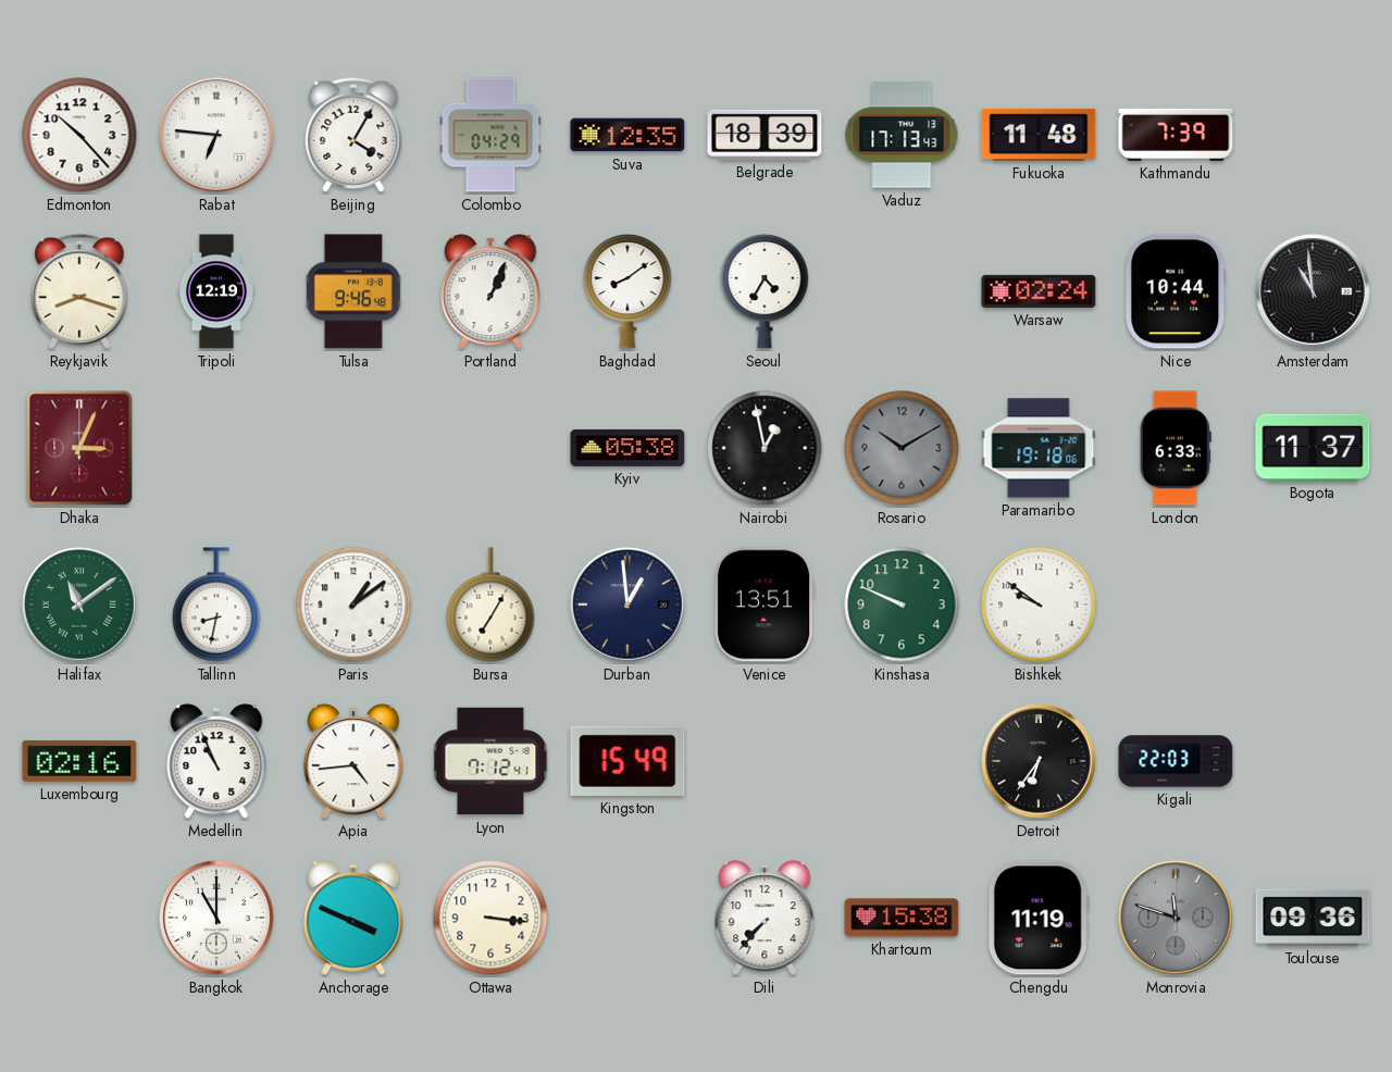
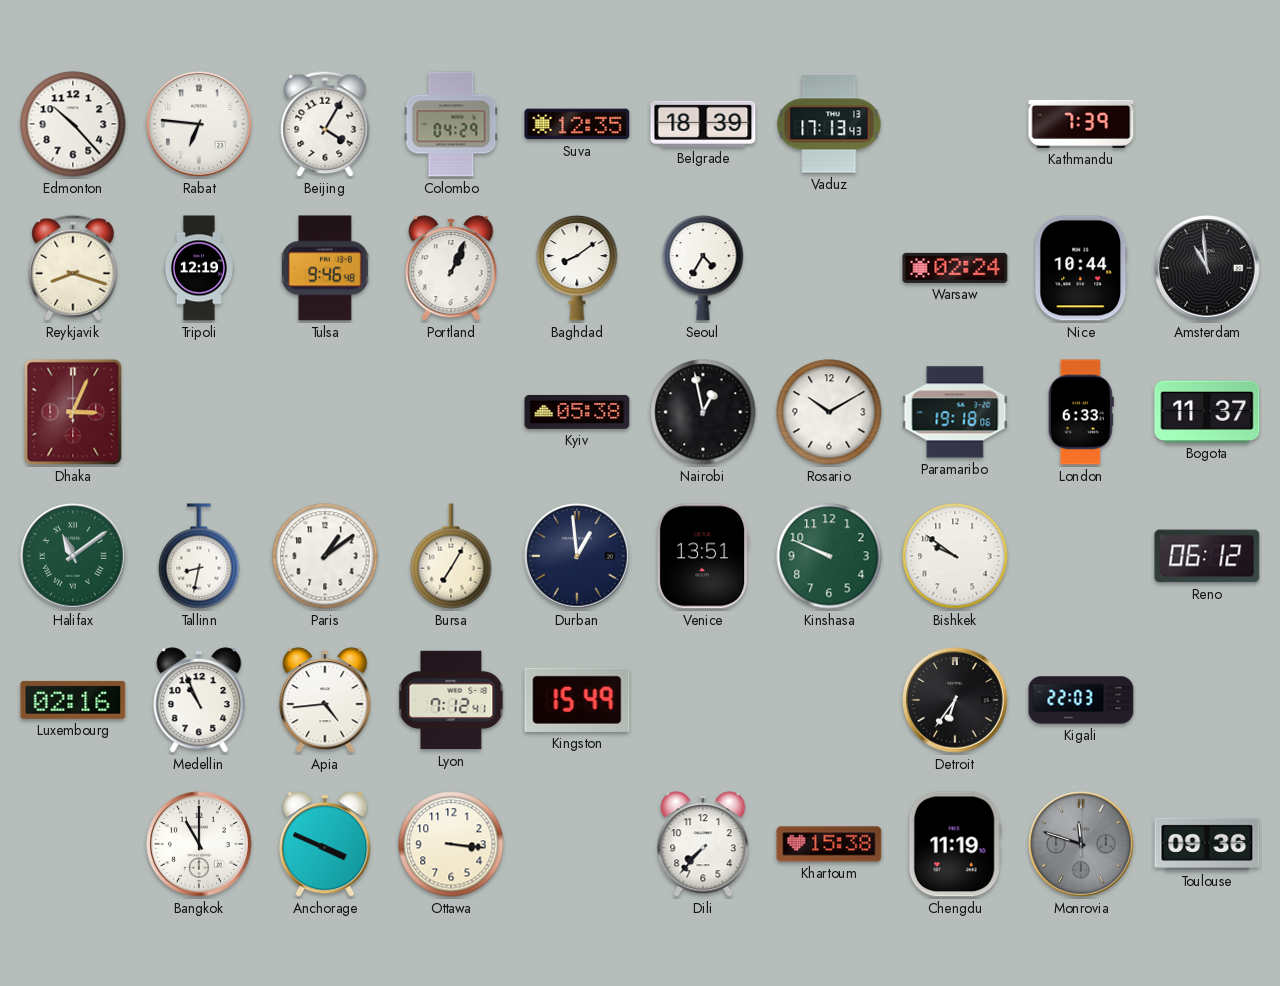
Fukuoka: 11:48 -> none (1039, 135)
Rosario dial: grey -> white (829, 412)
Reno: none -> 06:12 (1207, 556)
